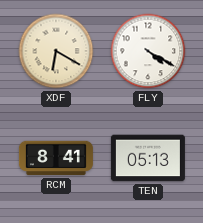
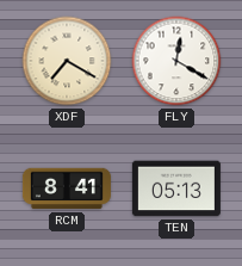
XDF: 6:20 -> 7:20 (67, 61)
FLY: 4:20 -> 12:20 (176, 61)
